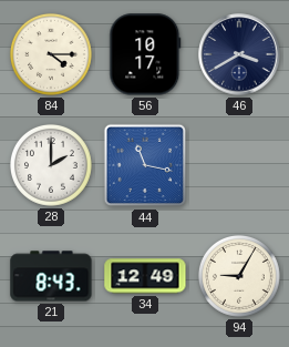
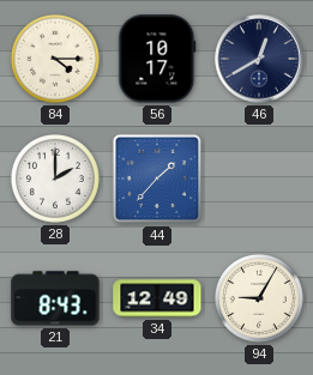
46: 3:40 -> 12:40 (259, 59)
44: 11:17 -> 1:37 (157, 179)
